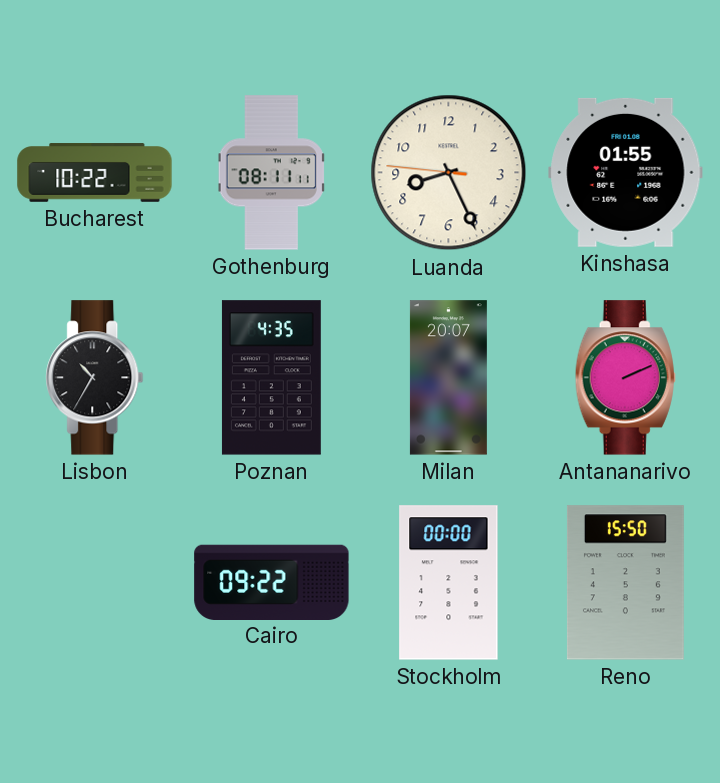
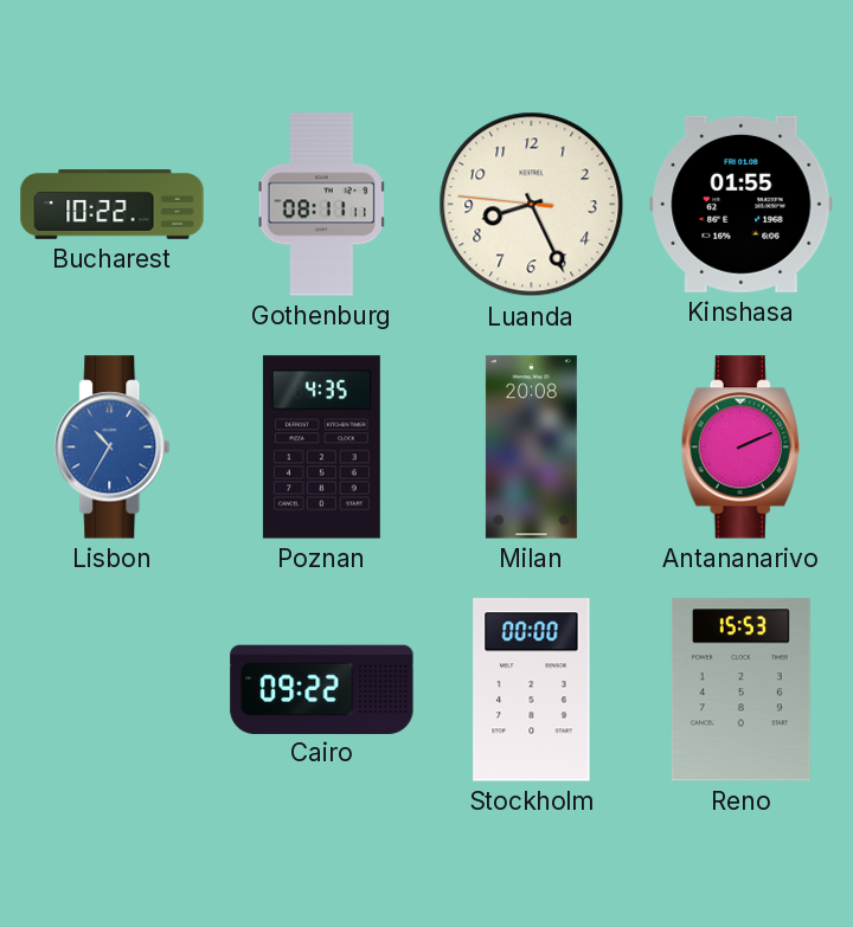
Lisbon dial: black -> blue (113, 448)
Milan: 20:07 -> 20:08 (531, 448)
Reno: 15:50 -> 15:53 (740, 690)
